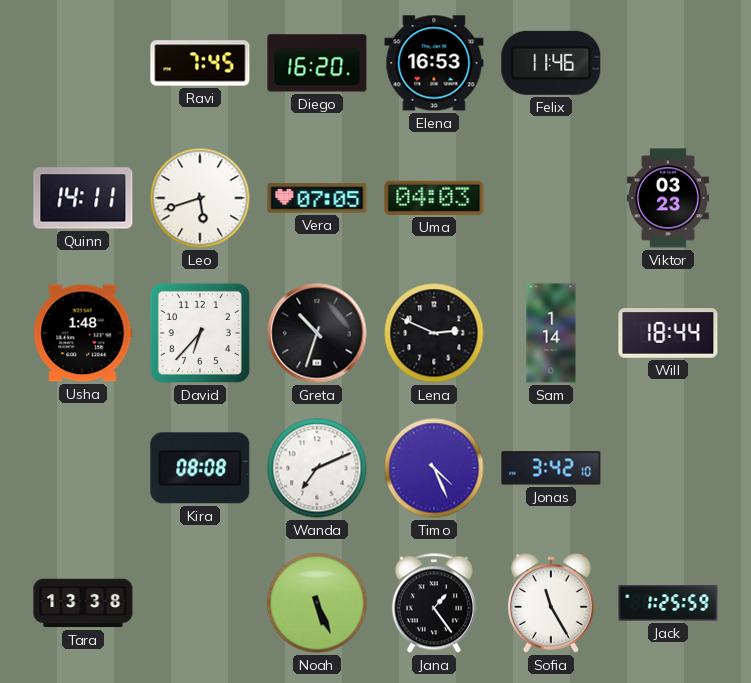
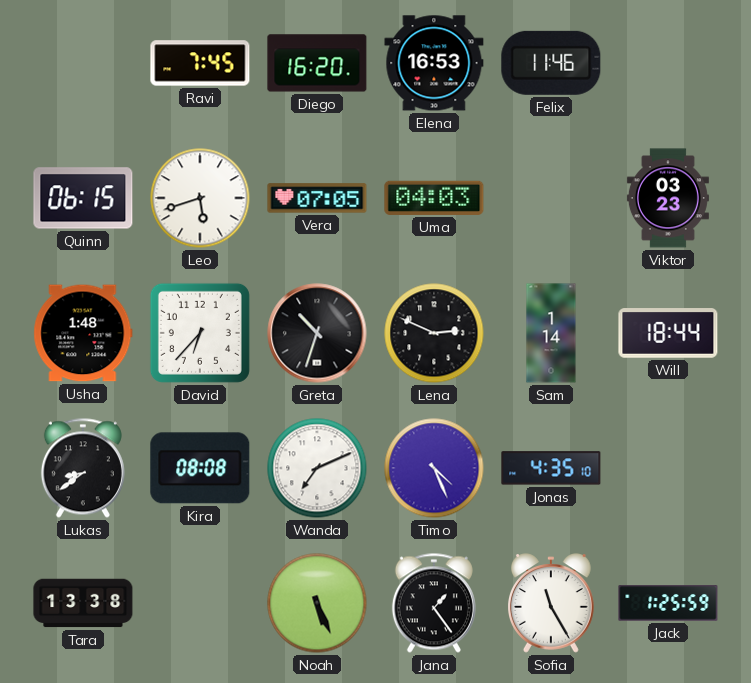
Quinn: 14:11 -> 06:15 (83, 198)
Lukas: none -> 8:39 (83, 468)
Jonas: 3:42 -> 4:35 (551, 468)
